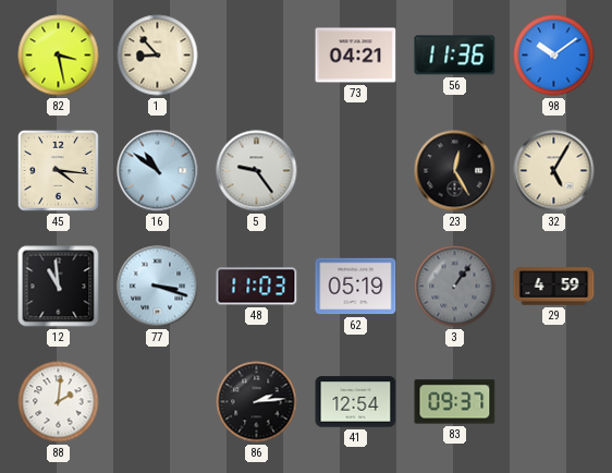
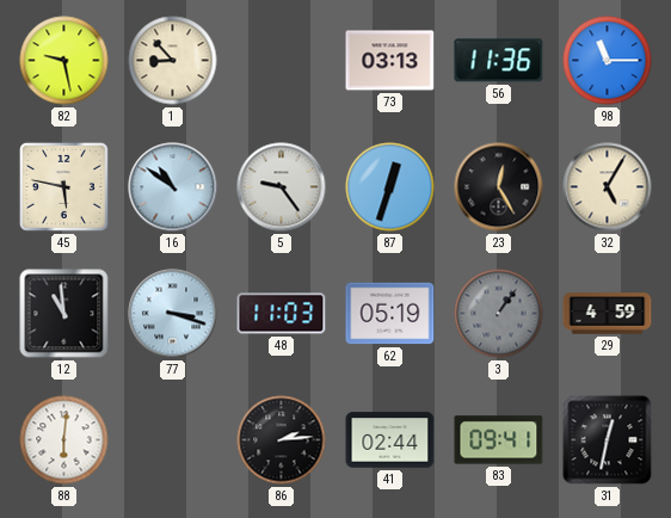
82: 3:28 -> 9:28 (64, 61)
73: 04:21 -> 03:13 (390, 61)
98: 10:09 -> 11:15 (608, 61)
45: 4:16 -> 5:47 (63, 186)
87: none -> 12:33 (390, 187)
88: 2:01 -> 6:01 (64, 440)
41: 12:54 -> 02:44 (390, 440)
83: 09:37 -> 09:41 (499, 440)
31: none -> 12:32 (608, 440)
